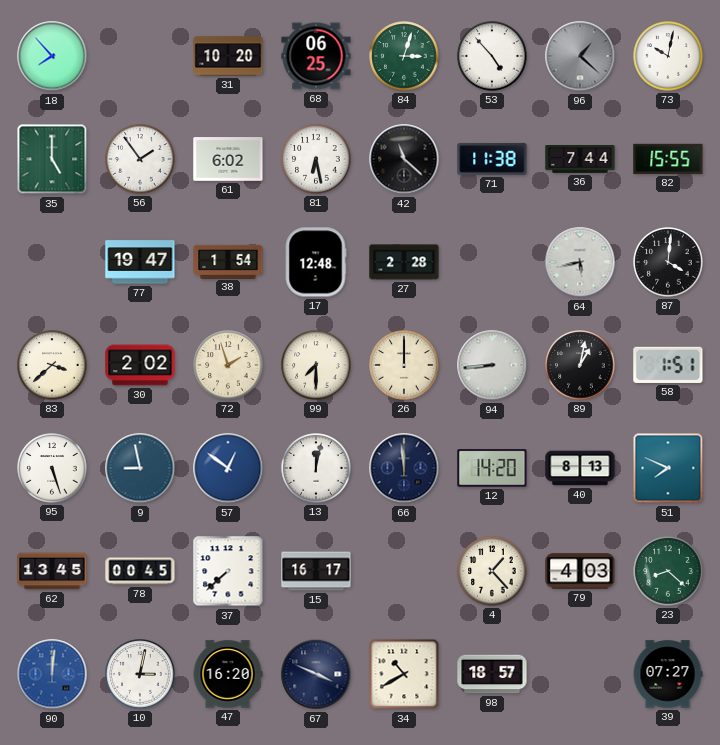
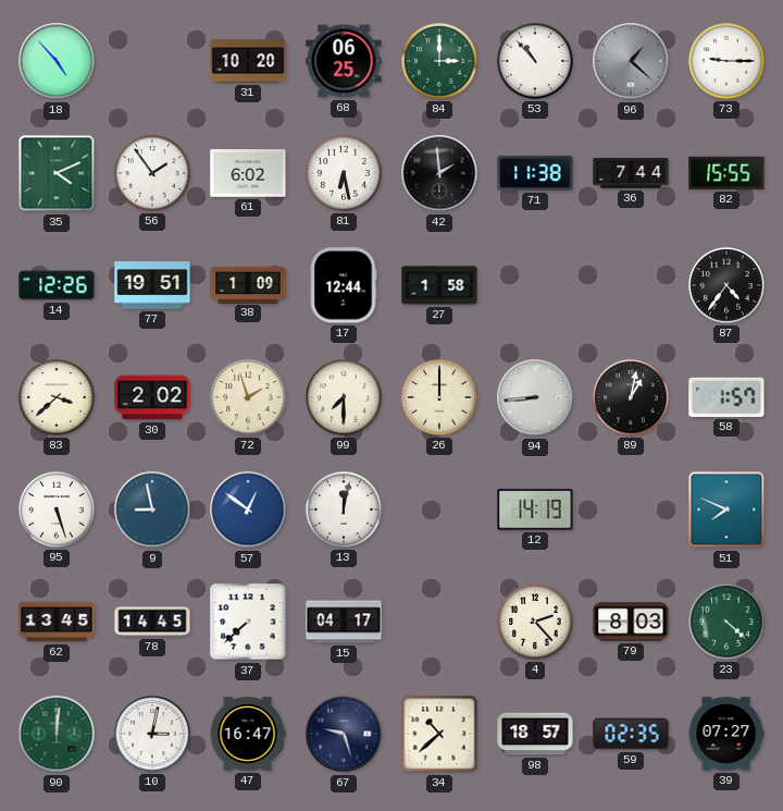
18: 7:53 -> 4:53 (57, 61)
84: 3:03 -> 3:00 (439, 61)
53: 4:53 -> 10:53 (535, 61)
73: 10:02 -> 9:15 (726, 61)
35: 5:00 -> 4:11 (57, 173)
42: 11:22 -> 1:59 (439, 173)
14: none -> 12:26 (57, 285)
77: 19:47 -> 19:51 (152, 285)
38: 1:54 -> 1:09 (248, 284)
17: 12:48 -> 12:44 (344, 285)
27: 2:28 -> 1:58 (439, 285)
64: 5:43 -> none (580, 262)
87: 4:01 -> 4:36 (726, 285)
58: 1:51 -> 1:57 (726, 397)
66: 11:59 -> none (404, 468)
12: 14:20 -> 14:19 (535, 509)
40: 8:13 -> none (580, 468)
78: 00:45 -> 14:45 (152, 622)
15: 16:17 -> 04:17 (344, 622)
4: 1:23 -> 2:23 (535, 622)
79: 4:03 -> 8:03 (631, 622)
23: 8:22 -> 4:22 (726, 622)
90 dial: blue -> green (57, 734)
47: 16:20 -> 16:47 (248, 734)
67: 3:49 -> 9:27 (344, 734)
34: 10:40 -> 10:38 (439, 734)
59: none -> 02:35 (631, 734)
